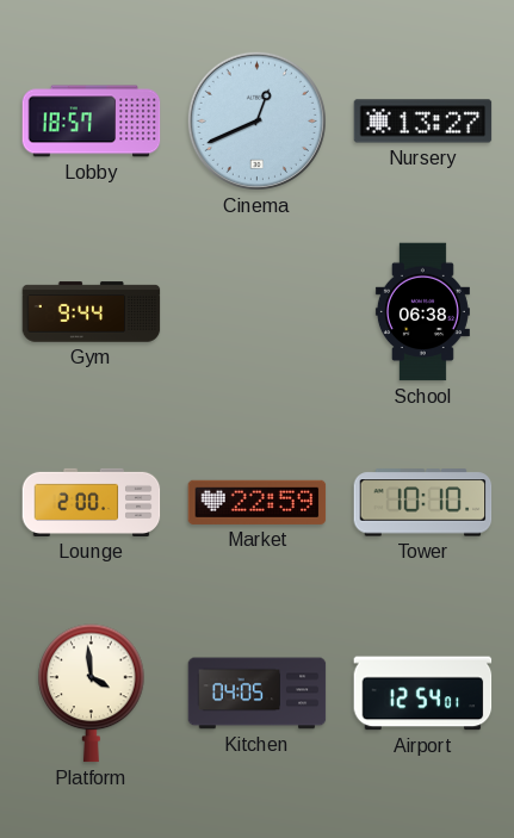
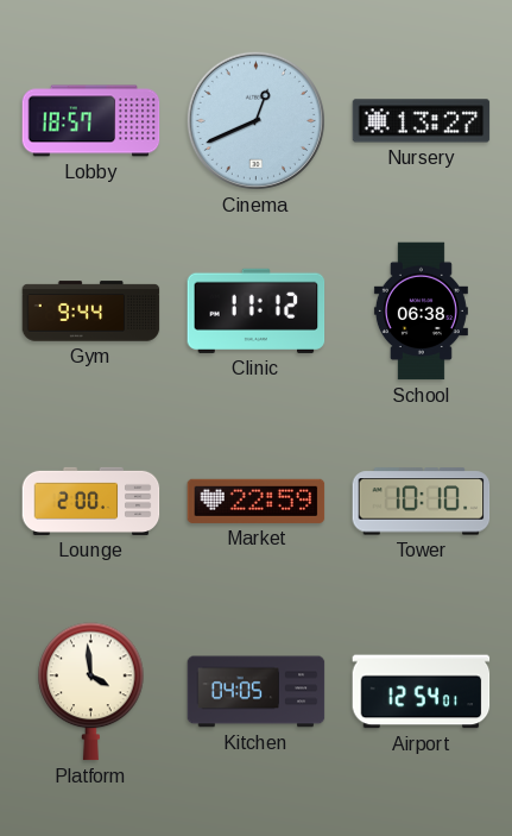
Clinic: none -> 11:12 (257, 310)
